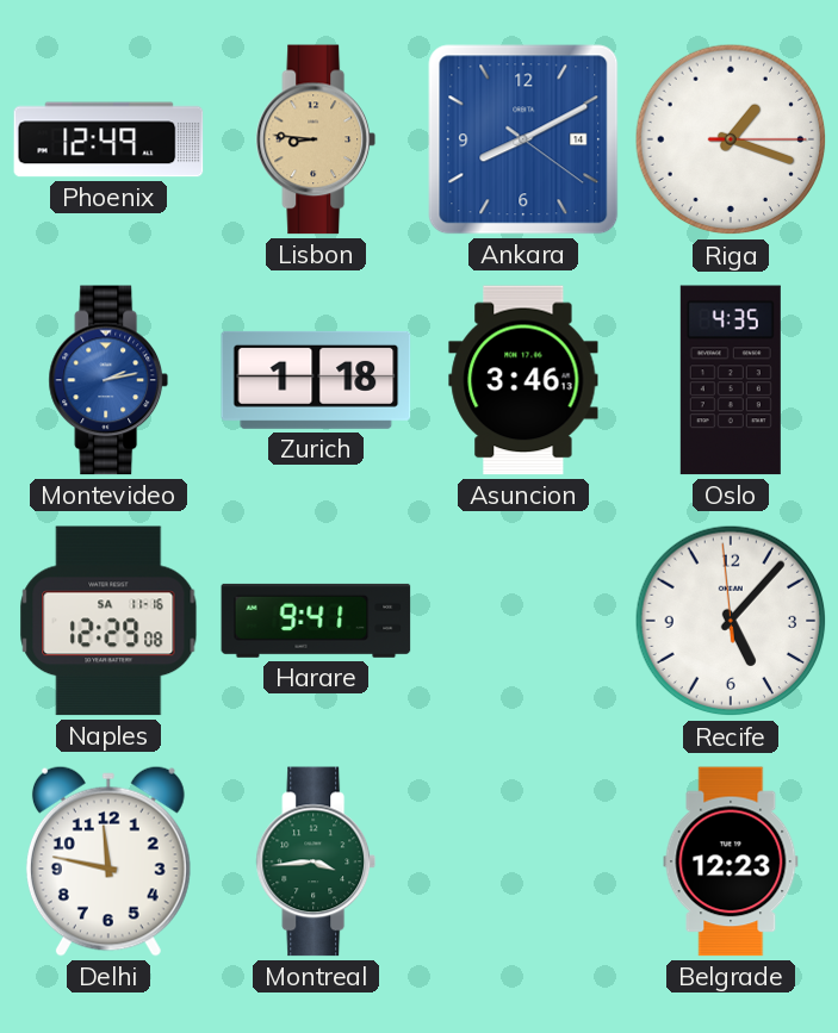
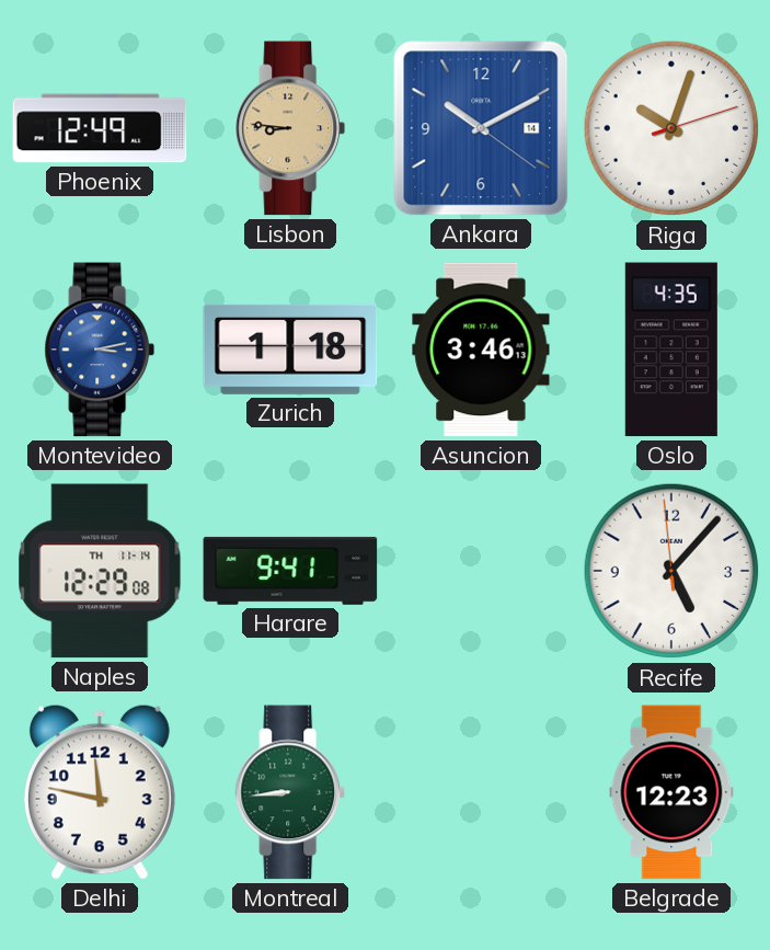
Ankara: 8:10 -> 10:10 (481, 128)
Riga: 1:18 -> 10:03 (671, 128)
Montevideo: 2:13 -> 3:13 (100, 350)
Naples date: SA 11-16 -> TH 11-14 (100, 571)
Montreal: 3:44 -> 8:44 (290, 792)
